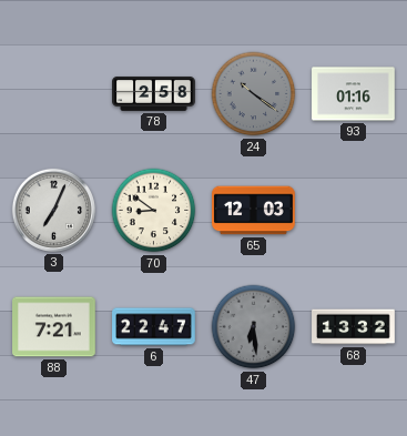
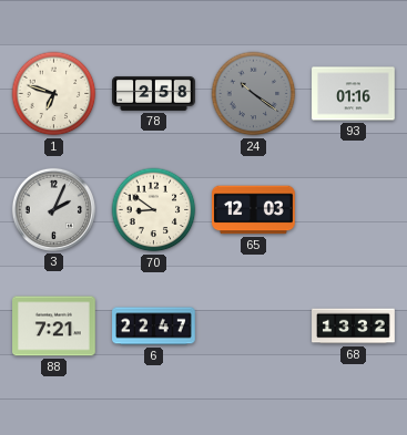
1: none -> 6:48 (54, 94)
3: 7:04 -> 2:04 (53, 209)
47: 6:29 -> none (254, 327)
